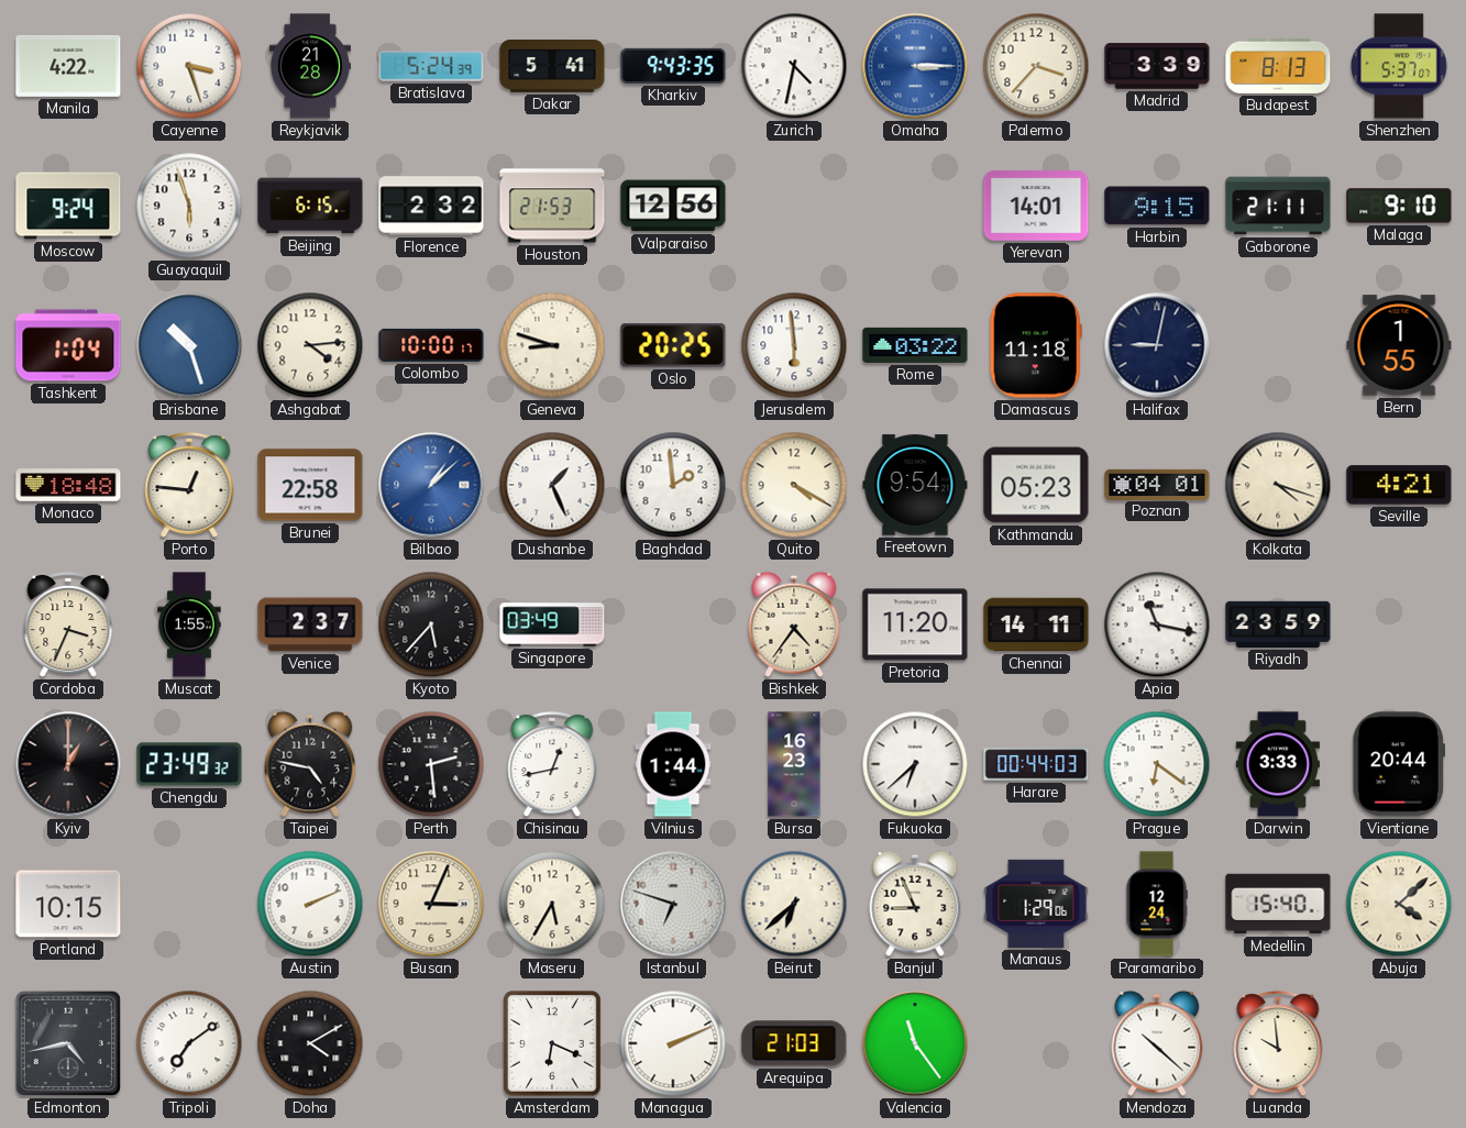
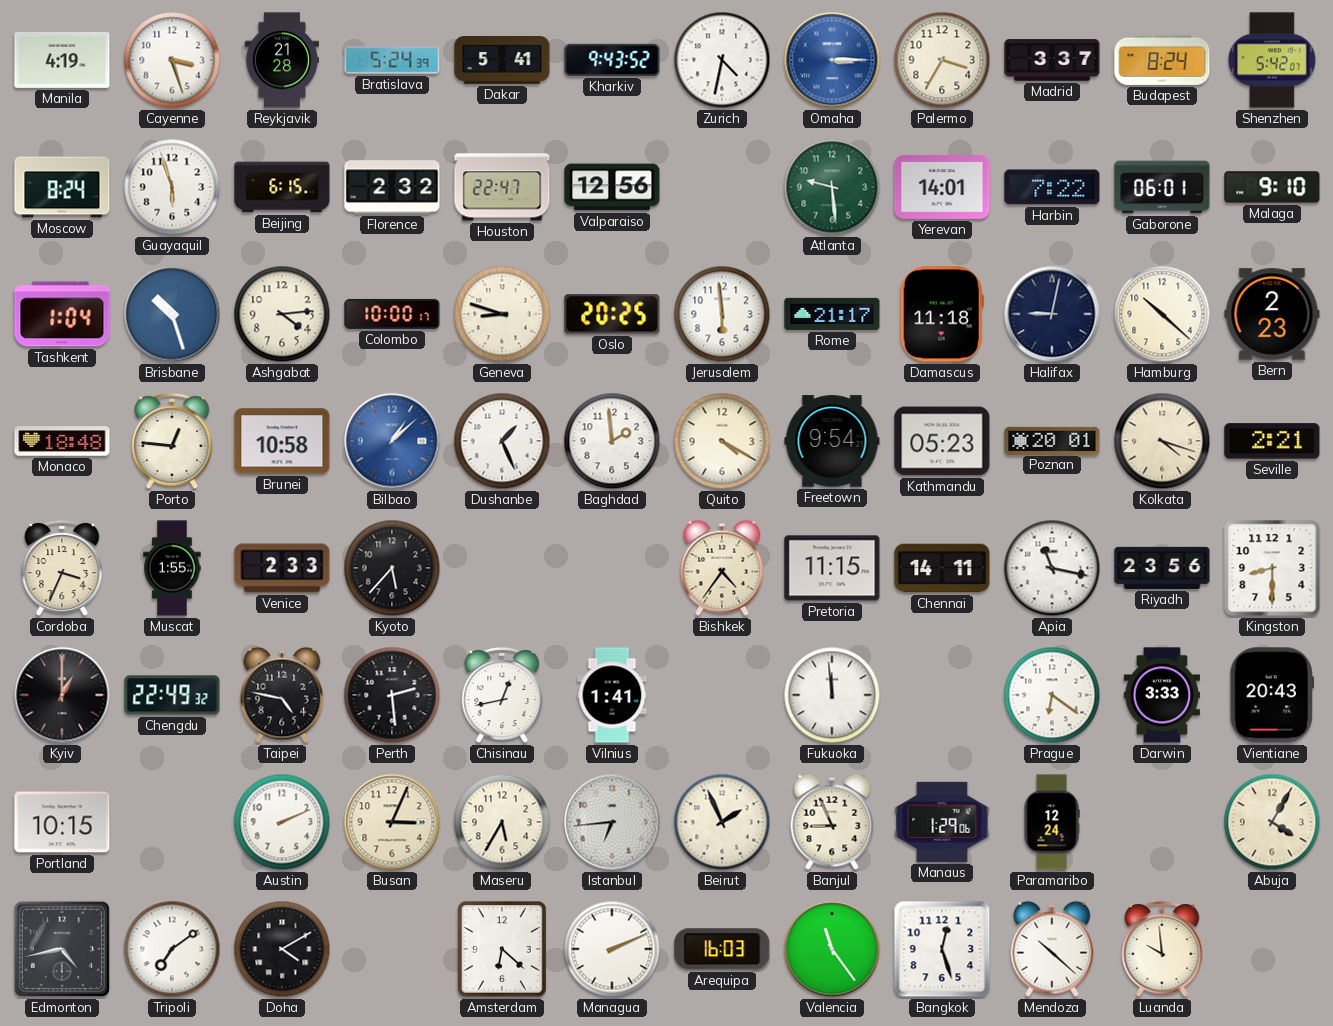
Manila: 4:22 -> 4:19 (62, 60)
Kharkiv: 9:43:35 -> 9:43:52 (612, 60)
Palermo: 3:37 -> 3:35 (942, 60)
Madrid: 3:39 -> 3:37 (1052, 60)
Budapest: 8:13 -> 8:24 (1162, 60)
Shenzhen: 5:37 -> 5:42 (1272, 60)
Moscow: 9:24 -> 8:24 (62, 187)
Houston: 21:53 -> 22:47 (502, 187)
Atlanta: none -> 9:29 (832, 187)
Harbin: 9:15 -> 7:22 (1052, 187)
Gaborone: 21:11 -> 06:01 (1162, 187)
Rome: 03:22 -> 21:17 (832, 314)
Hamburg: none -> 10:22 (1162, 314)
Bern: 1:55 -> 2:23 (1272, 314)
Brunei: 22:58 -> 10:58 (282, 441)
Poznan: 04:01 -> 20:01 (1052, 440)
Seville: 4:21 -> 2:21 (1272, 441)
Venice: 2:37 -> 2:33 (282, 568)
Singapore: 03:49 -> none (552, 624)
Pretoria: 11:20 -> 11:15 (832, 568)
Riyadh: 23:59 -> 23:56 (1162, 568)
Kingston: none -> 8:30 (1272, 568)
Chengdu: 23:49 -> 22:49 (172, 695)
Vilnius: 1:44 -> 1:41 (612, 695)
Bursa: 16:23 -> none (794, 764)
Fukuoka: 6:38 -> 11:59 (832, 695)
Harare: 00:44 -> none (1036, 764)
Vientiane: 20:44 -> 20:43 (1271, 695)
Istanbul: 6:48 -> 6:44 (612, 822)
Beirut: 6:38 -> 1:56 (722, 822)
Medellin: 15:40 -> none (1278, 904)
Abuja: 4:08 -> 4:05 (1272, 822)
Amsterdam: 6:19 -> 6:22 (502, 949)
Arequipa: 21:03 -> 16:03 (722, 949)
Bangkok: none -> 12:27 (942, 949)
